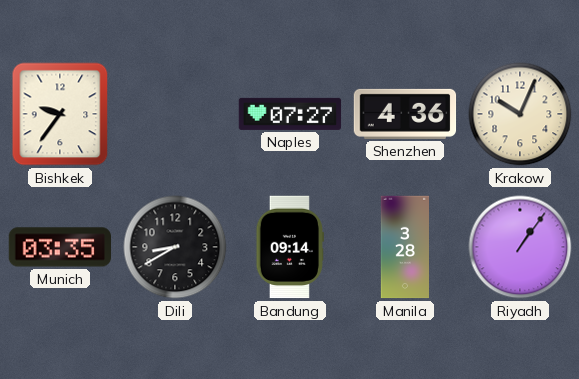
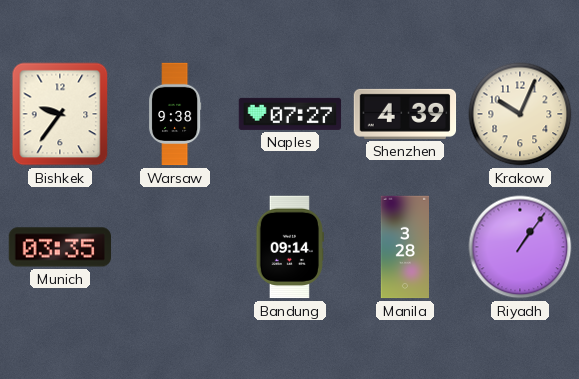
Warsaw: none -> 9:38 (176, 114)
Shenzhen: 4:36 -> 4:39 (405, 114)
Dili: 8:40 -> none (175, 247)
